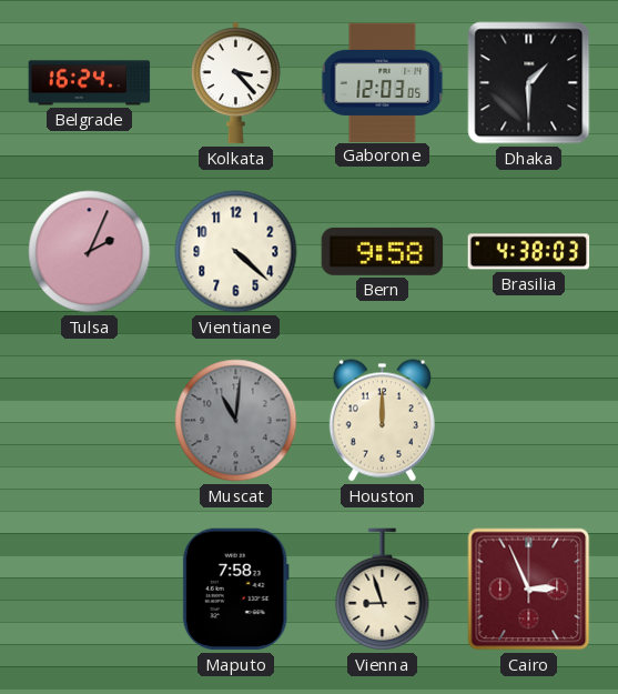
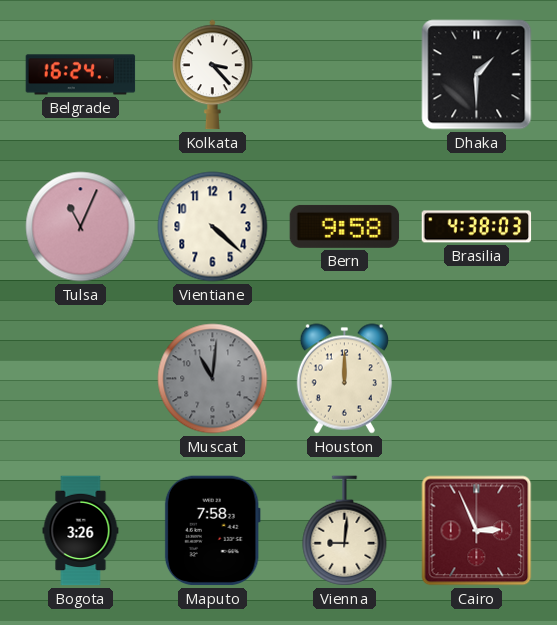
Gaborone: 12:03 -> none (383, 82)
Tulsa: 2:04 -> 11:04 (81, 227)
Bogota: none -> 3:26 (81, 531)
Vienna: 8:57 -> 9:01 (345, 531)
